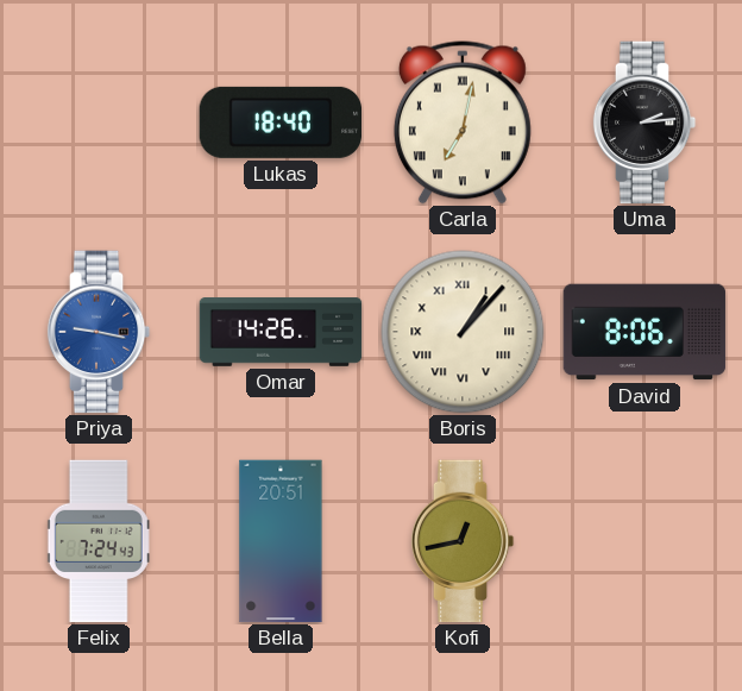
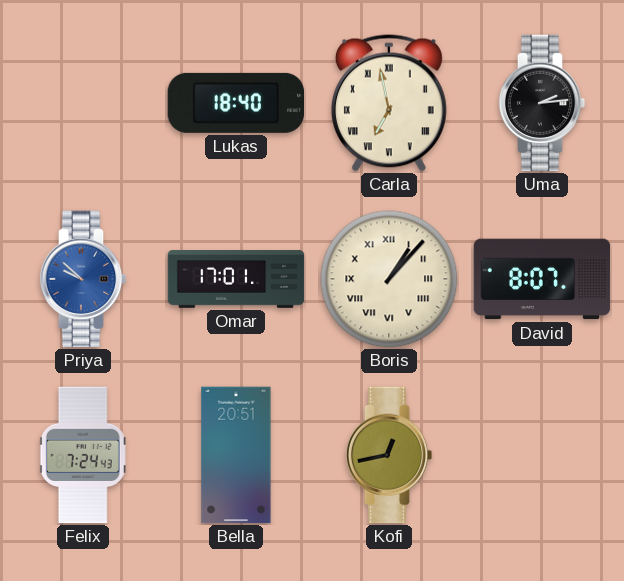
Carla: 7:02 -> 6:58 (389, 103)
Priya: 9:17 -> 9:52 (83, 279)
Omar: 14:26 -> 17:01 (236, 279)
David: 8:06 -> 8:07 (542, 279)
